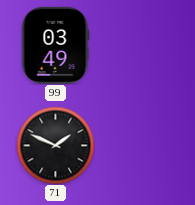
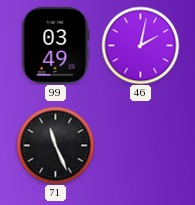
46: none -> 2:02 (140, 45)
71: 1:49 -> 11:26 (55, 145)
